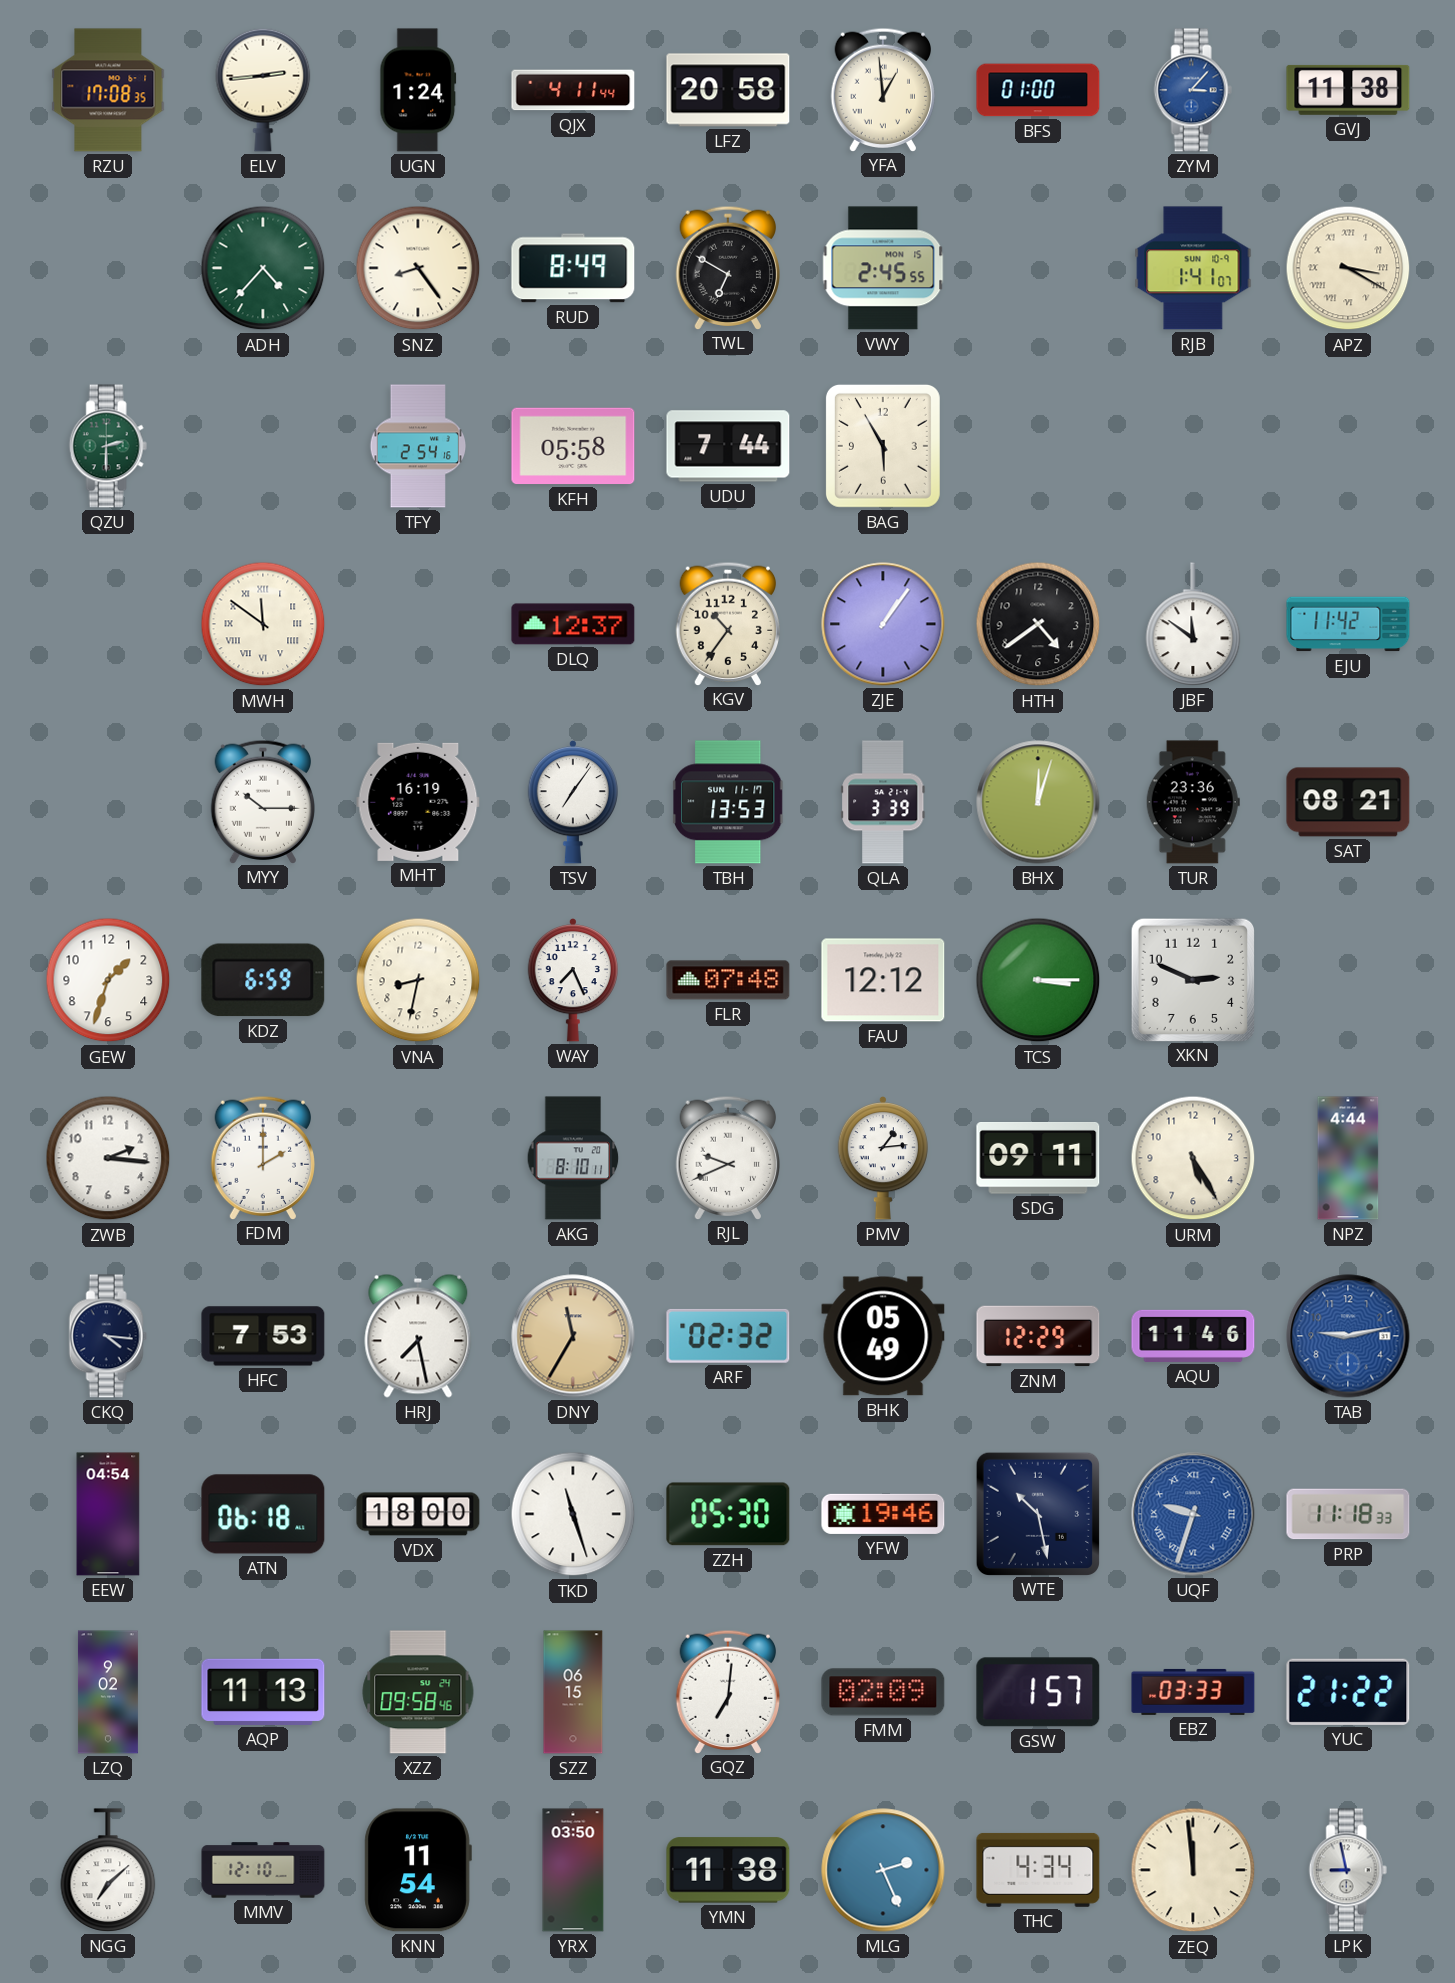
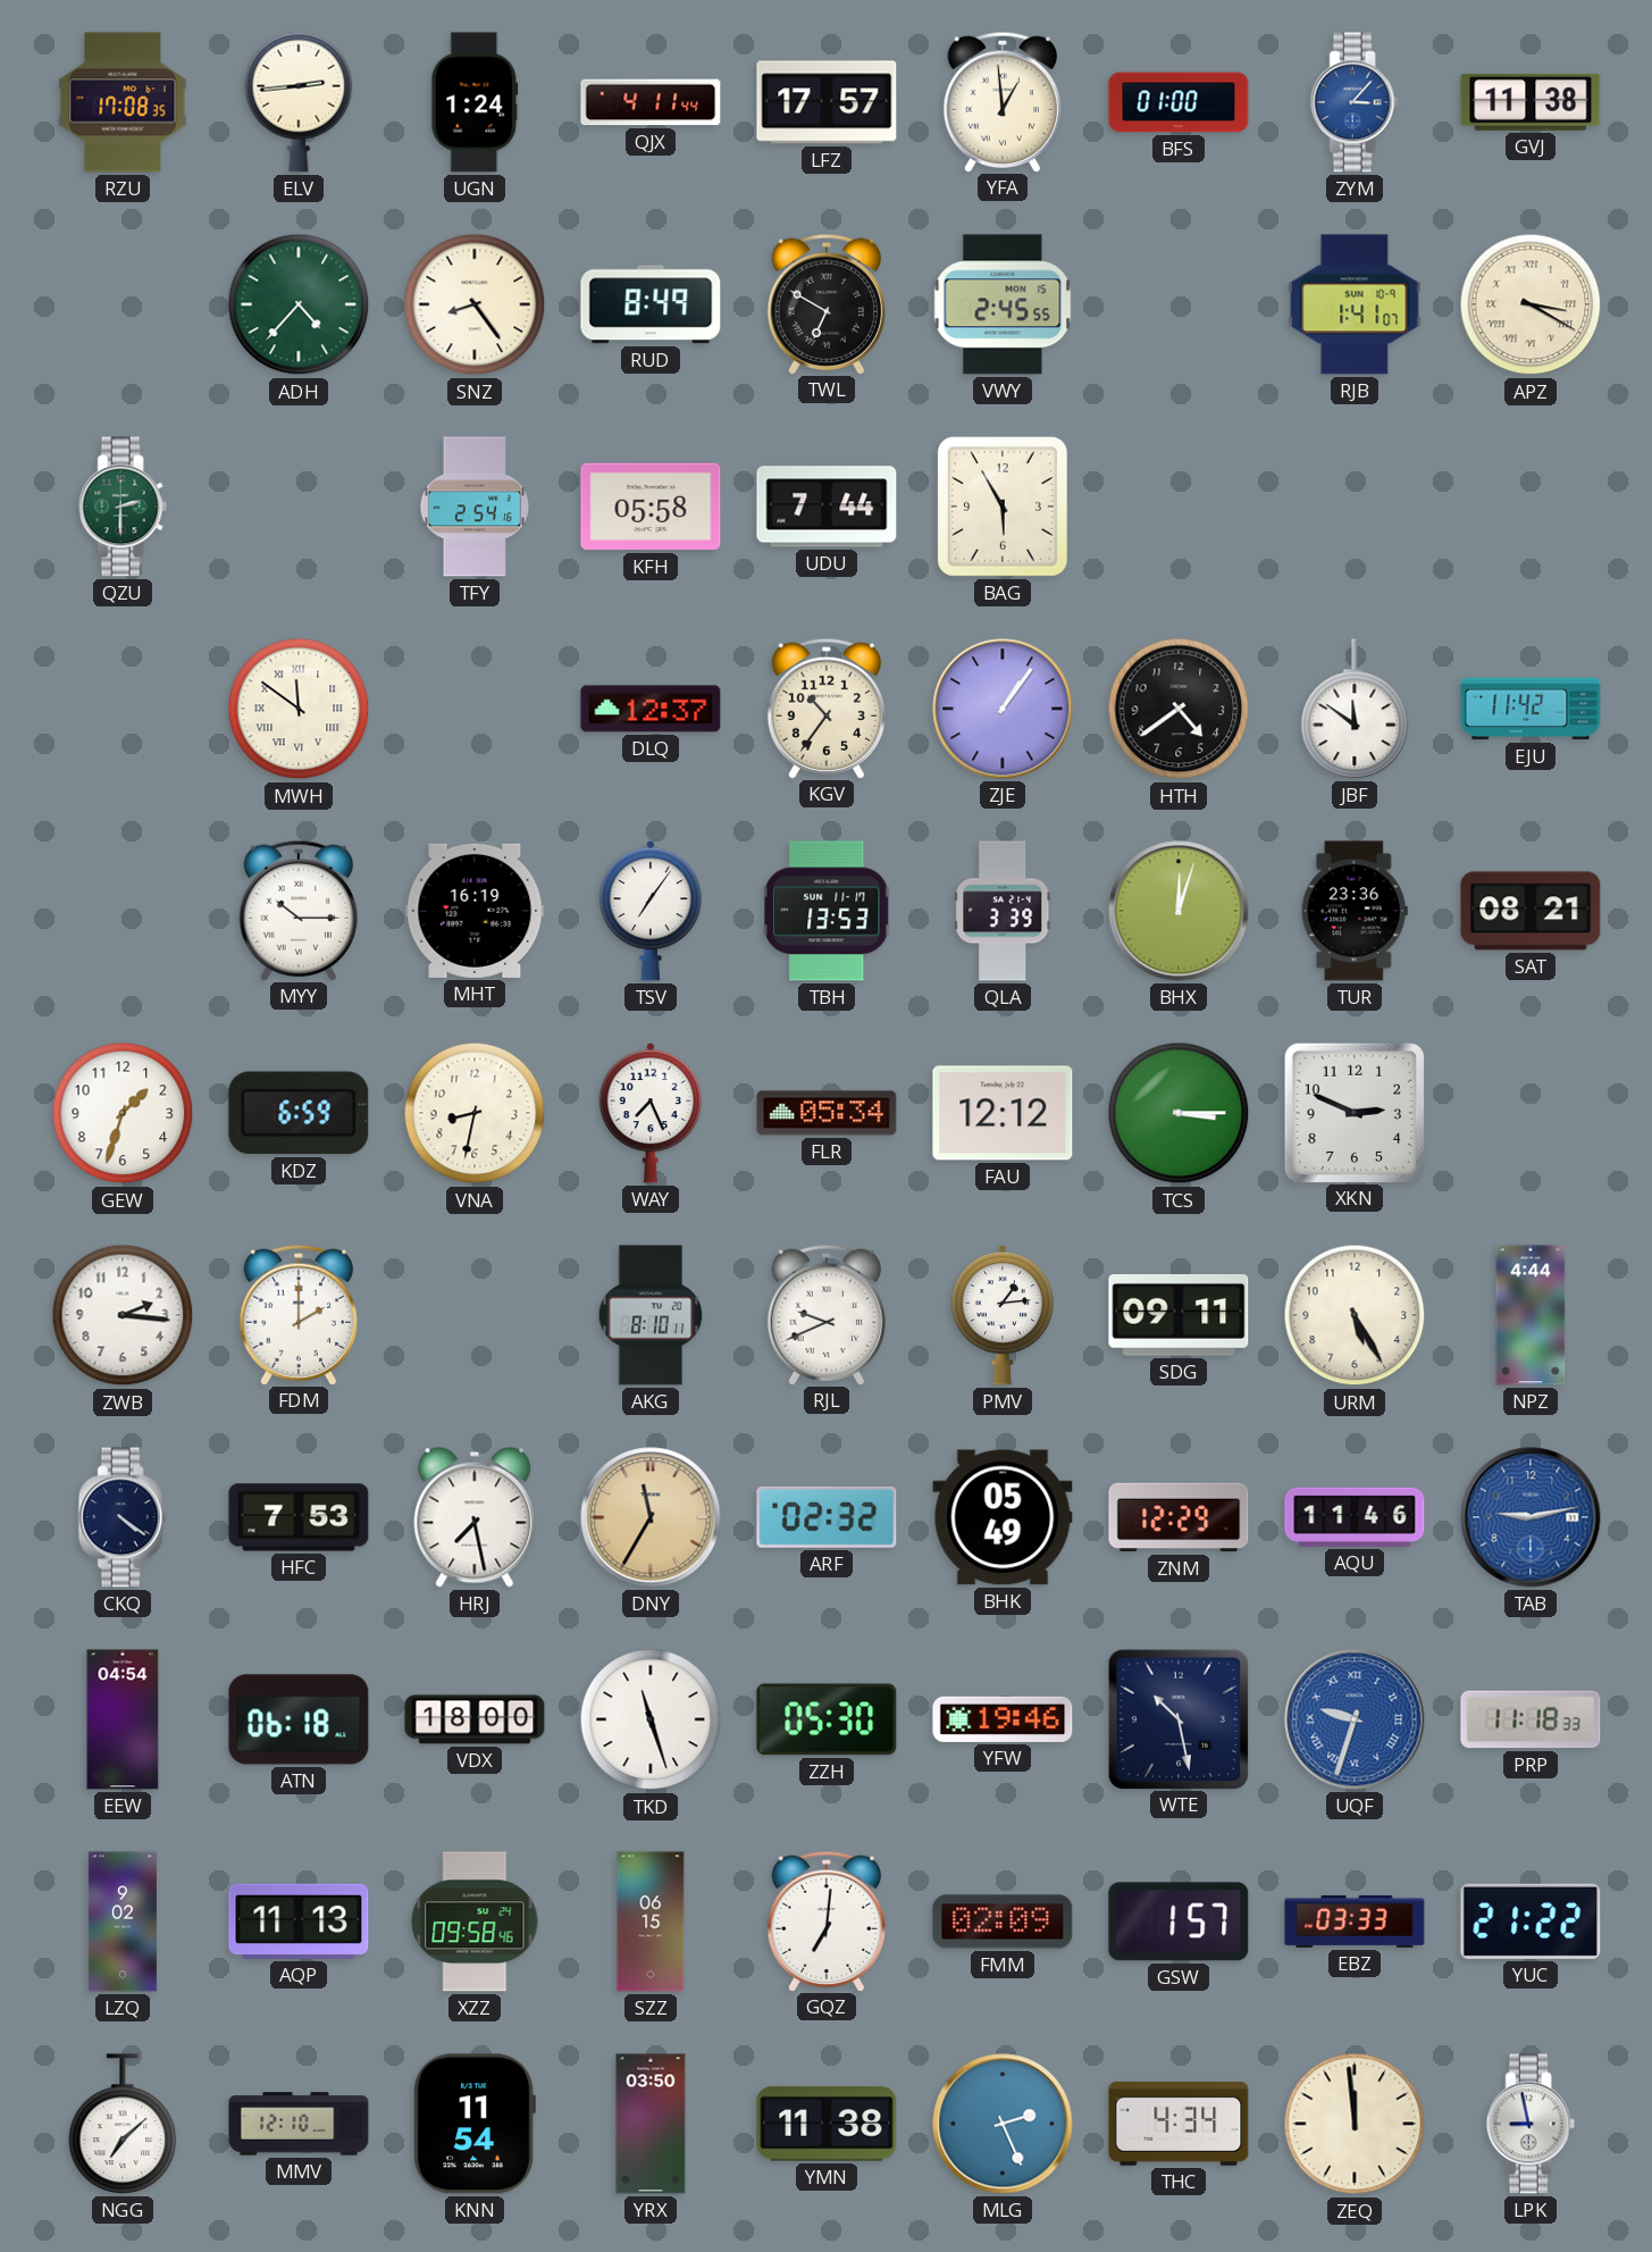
LFZ: 20:58 -> 17:57 (827, 102)
FLR: 07:48 -> 05:34 (827, 1113)
CKQ: 4:16 -> 4:21 (123, 1517)
